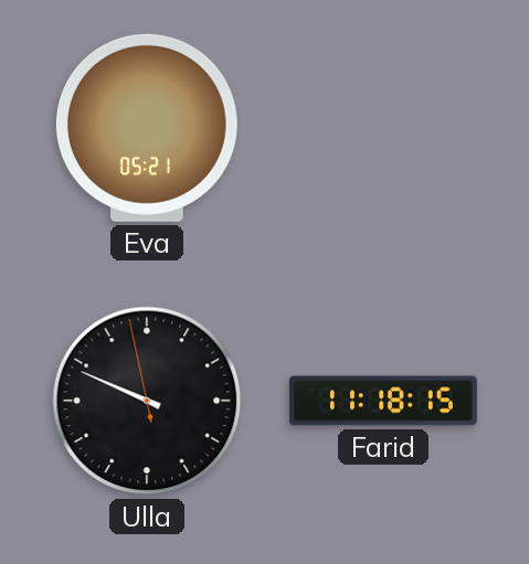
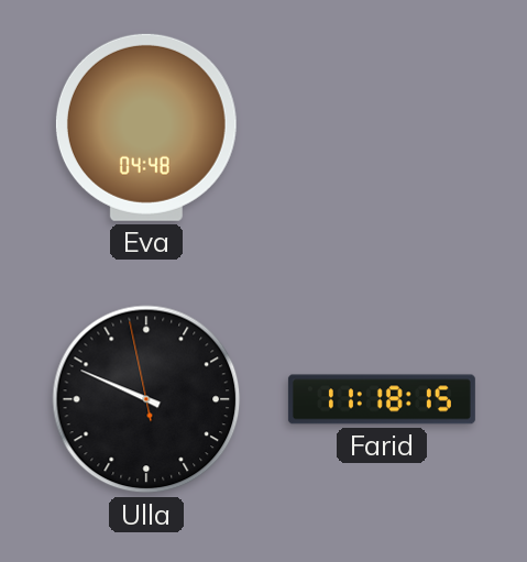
Eva: 05:21 -> 04:48 (146, 128)
